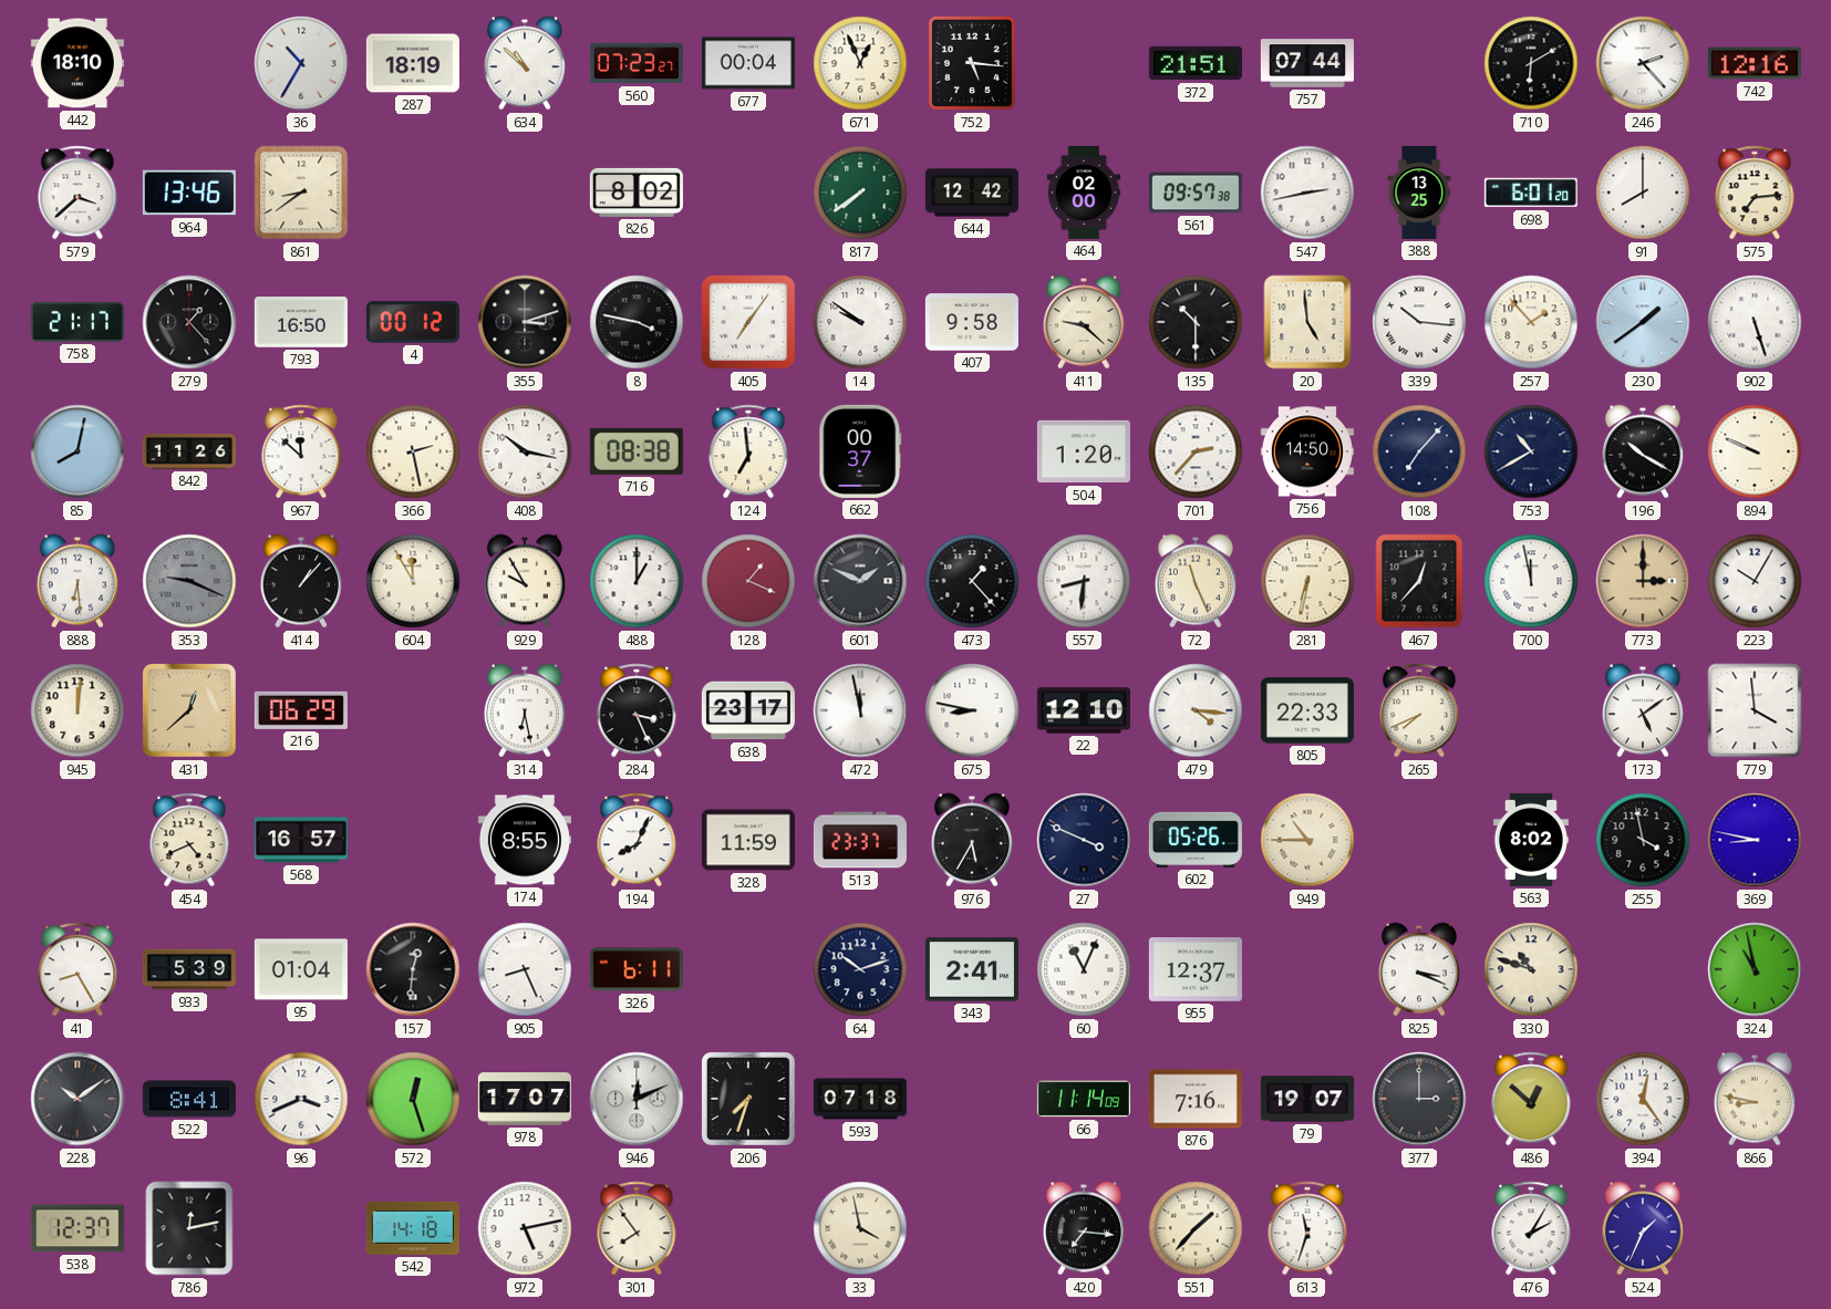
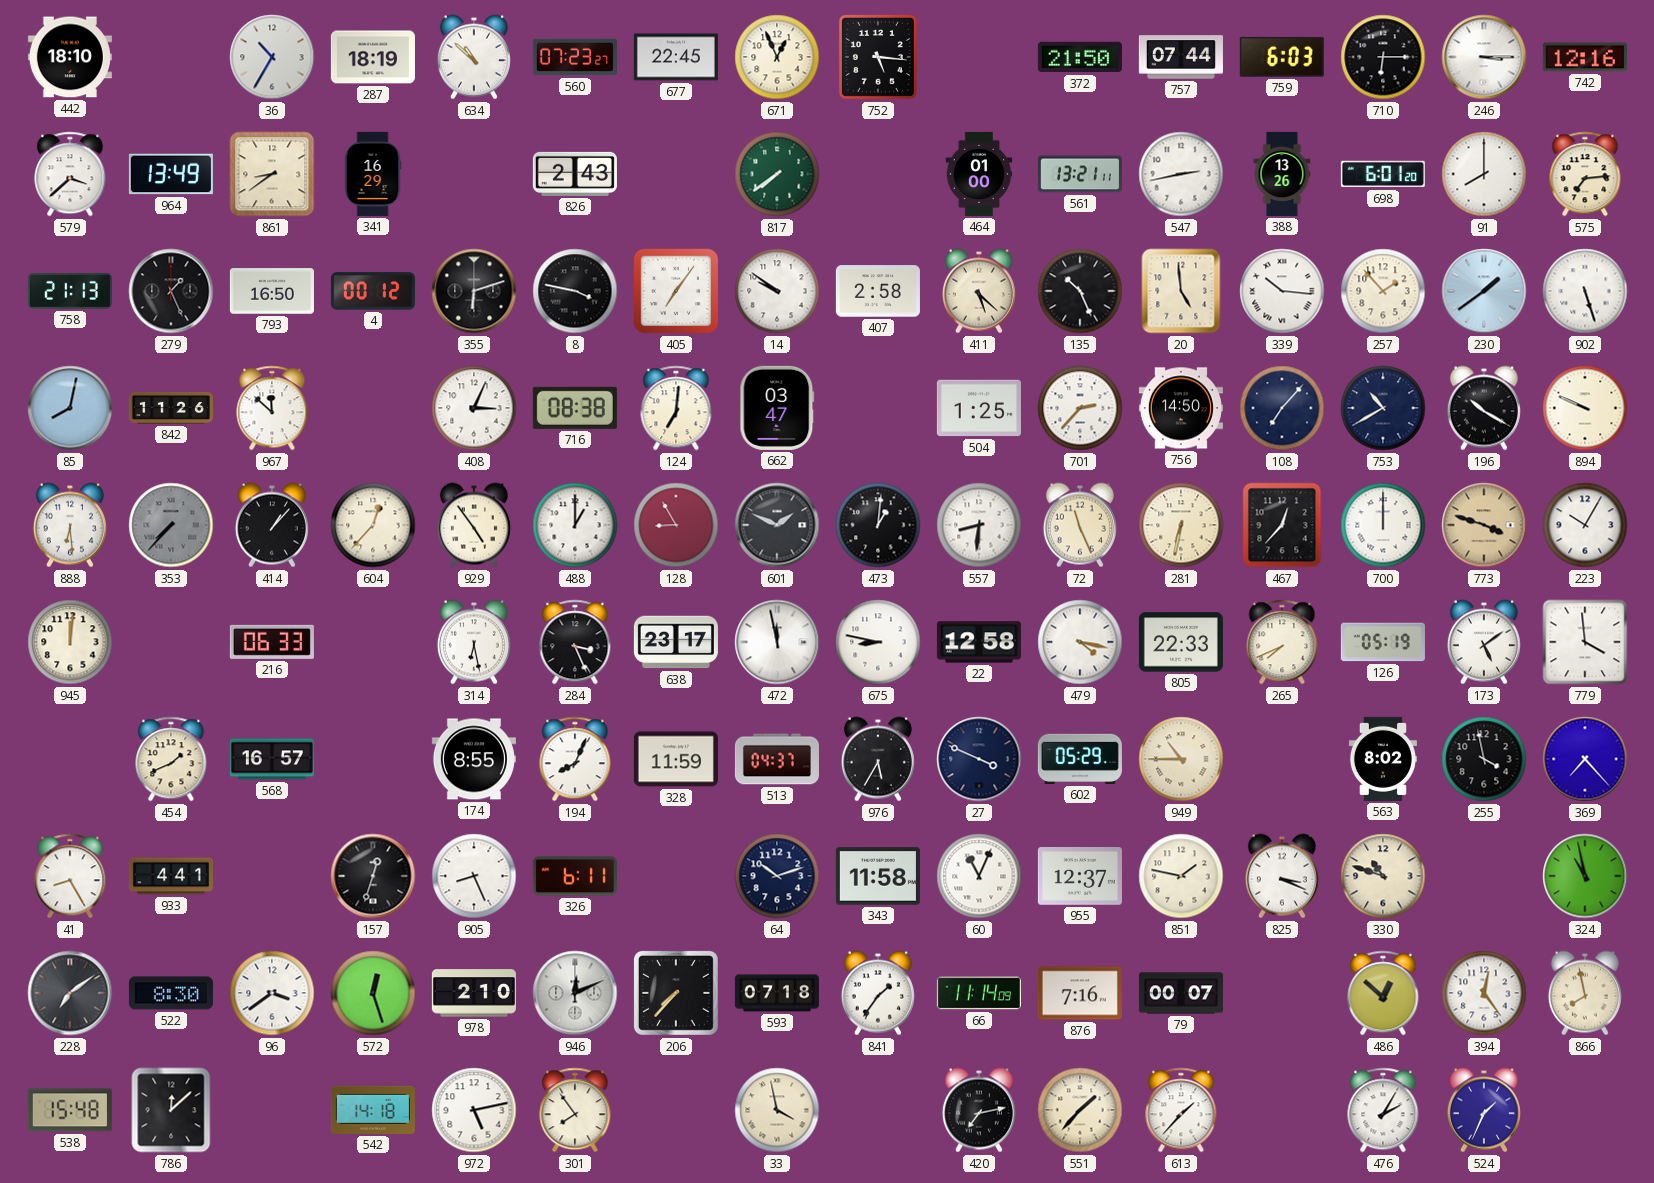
677: 00:04 -> 22:45 (676, 57)
372: 21:51 -> 21:50 (1080, 57)
759: none -> 6:03 (1282, 57)
710: 6:10 -> 6:15 (1383, 57)
246: 2:23 -> 3:15 (1484, 57)
964: 13:46 -> 13:49 (171, 174)
341: none -> 16:29 (373, 174)
826: 8:02 -> 2:43 (575, 174)
644: 12:42 -> none (972, 193)
464: 02:00 -> 01:00 (979, 174)
561: 09:57 -> 13:21 (1080, 174)
388: 13:25 -> 13:26 (1282, 174)
758: 21:17 -> 21:13 (70, 291)
279: 1:23 -> 1:26 (171, 291)
355: 3:12 -> 6:12 (474, 291)
407: 9:58 -> 2:58 (878, 291)
411: 9:22 -> 5:22 (979, 291)
135: 10:30 -> 10:26 (1080, 291)
366: 2:28 -> none (413, 451)
408: 10:17 -> 3:04 (474, 408)
124: 6:59 -> 7:01 (676, 408)
662: 00:37 -> 03:47 (777, 408)
504: 1:20 -> 1:25 (979, 408)
353: 9:19 -> 7:37 (171, 525)
604: 11:55 -> 12:37 (373, 525)
929: 9:55 -> 4:54 (474, 525)
128: 1:19 -> 8:55 (676, 525)
473: 1:23 -> 1:01 (878, 525)
700: 11:58 -> 12:00 (1383, 525)
773: 3:00 -> 3:48 (1484, 525)
431: 12:38 -> none (189, 710)
216: 06:29 -> 06:33 (272, 642)
22: 12:10 -> 12:58 (979, 642)
479: 4:16 -> 4:17 (1080, 642)
126: none -> 05:19 (1383, 642)
454: 4:41 -> 1:41 (171, 759)
513: 23:37 -> 04:37 (777, 759)
602: 05:26 -> 05:29 (1080, 759)
369: 8:47 -> 7:23 (1585, 759)
933: 5:39 -> 4:41 (171, 876)
95: 01:04 -> none (301, 969)
157: 12:31 -> 12:33 (373, 876)
343: 2:41 -> 11:58 (878, 876)
851: none -> 1:47 (1181, 876)
228: 10:09 -> 7:09 (70, 993)
522: 8:41 -> 8:30 (171, 993)
96: 3:41 -> 3:39 (272, 993)
978: 17:07 -> 2:10 (474, 993)
206: 7:33 -> 7:37 (676, 993)
841: none -> 1:36 (878, 993)
79: 19:07 -> 00:07 (1181, 993)
377: 3:00 -> none (1419, 1099)
866: 8:47 -> 7:58 (1585, 993)
538: 12:37 -> 15:48 (70, 1110)
786: 12:13 -> 12:08 (171, 1110)
420: 7:16 -> 7:13 (979, 1110)
613: 11:33 -> 1:37 (1181, 1110)
